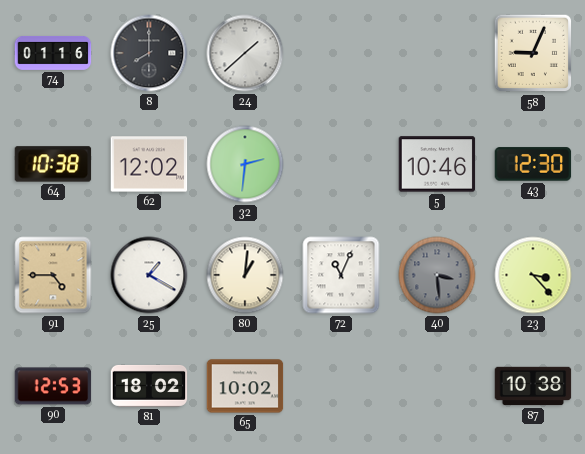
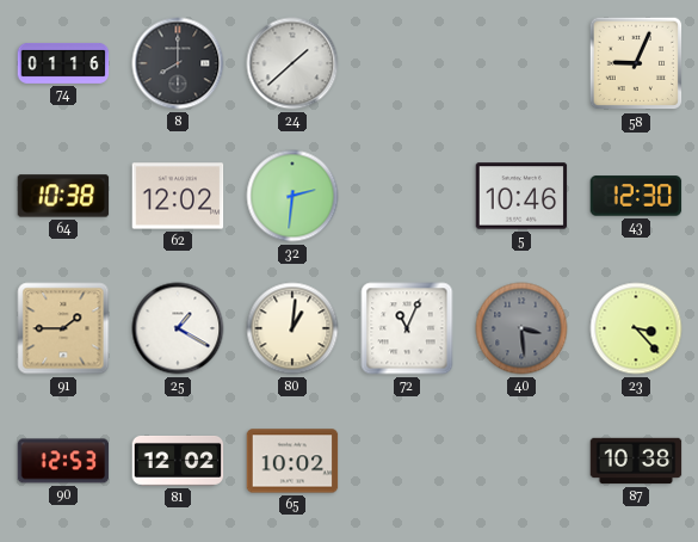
91: 4:45 -> 1:45 (63, 328)
81: 18:02 -> 12:02 (178, 461)
